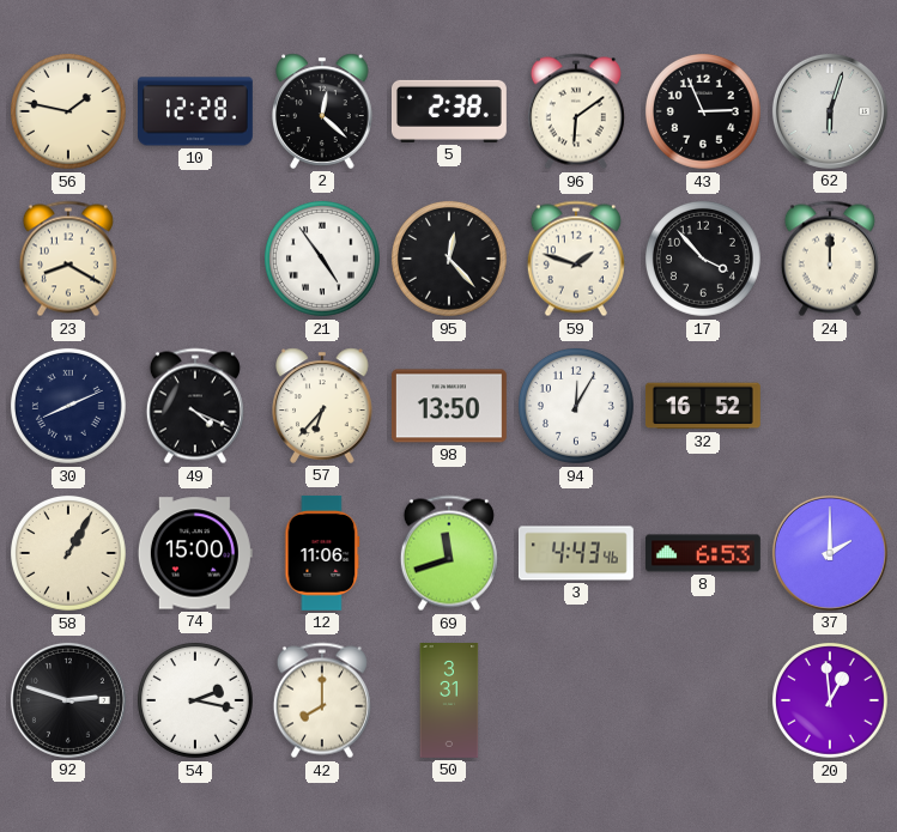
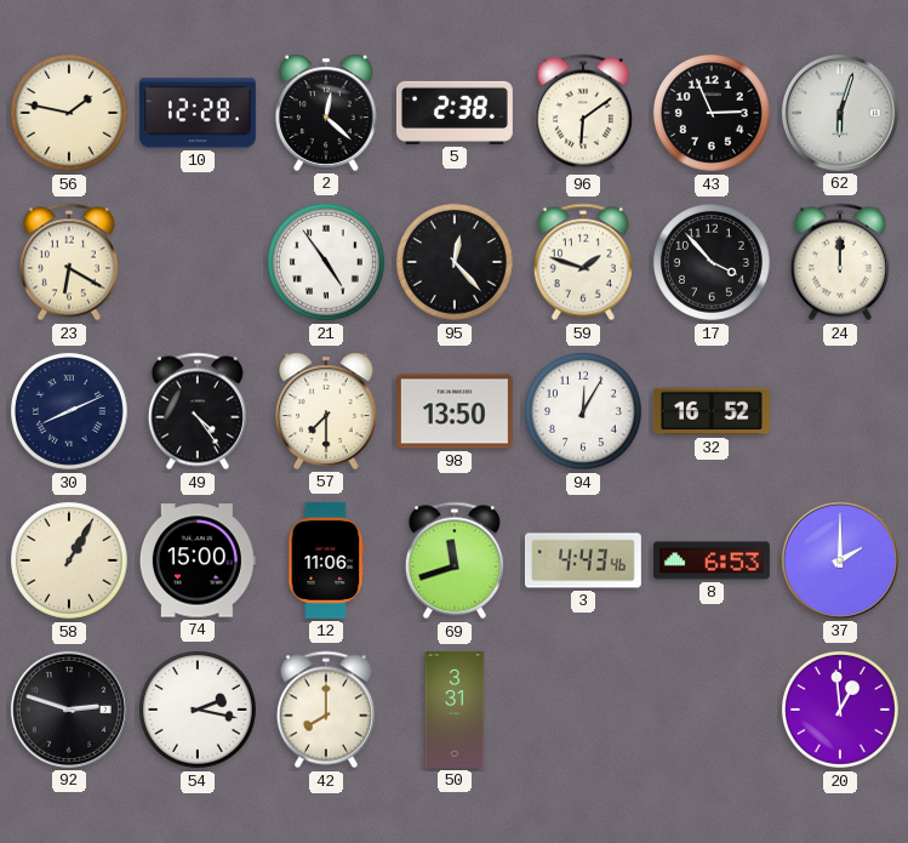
23: 8:20 -> 6:20 (69, 262)
49: 4:19 -> 4:24 (198, 411)
57: 6:37 -> 7:30 (326, 411)
